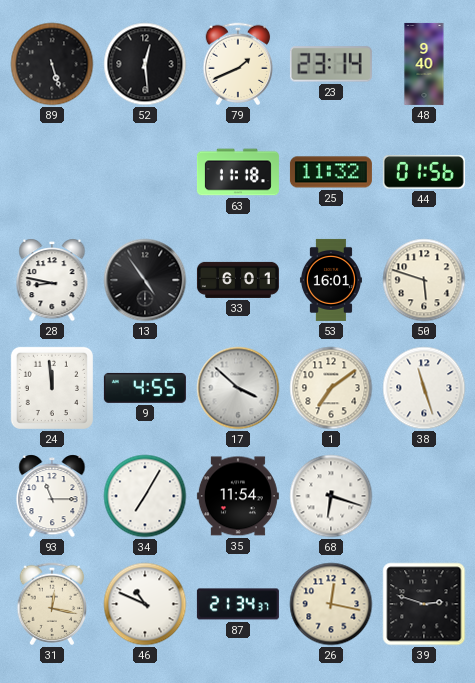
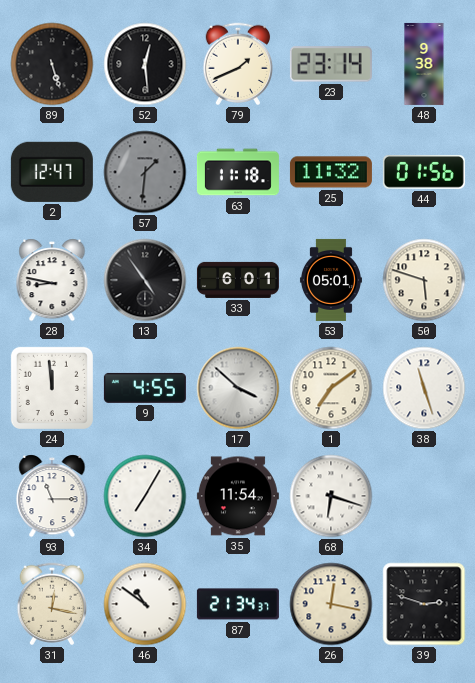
48: 9:40 -> 9:38 (424, 64)
2: none -> 12:47 (52, 172)
57: none -> 1:31 (145, 172)
53: 16:01 -> 05:01 (331, 280)
46: 10:49 -> 10:51 (145, 604)
